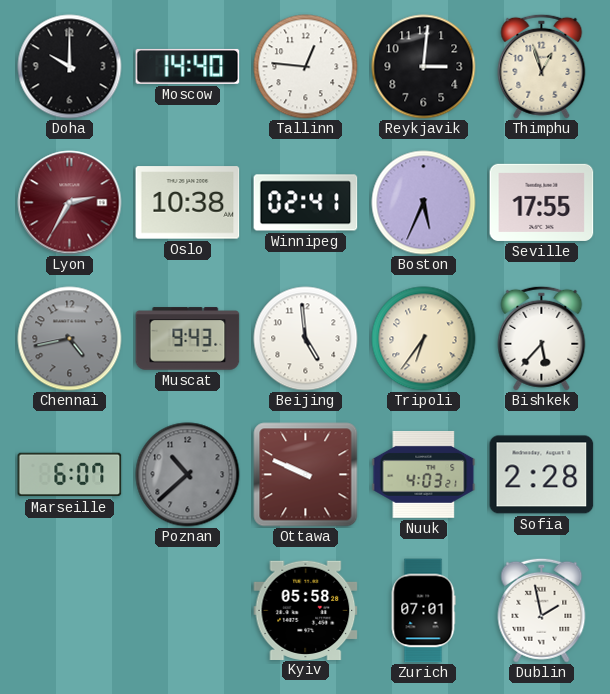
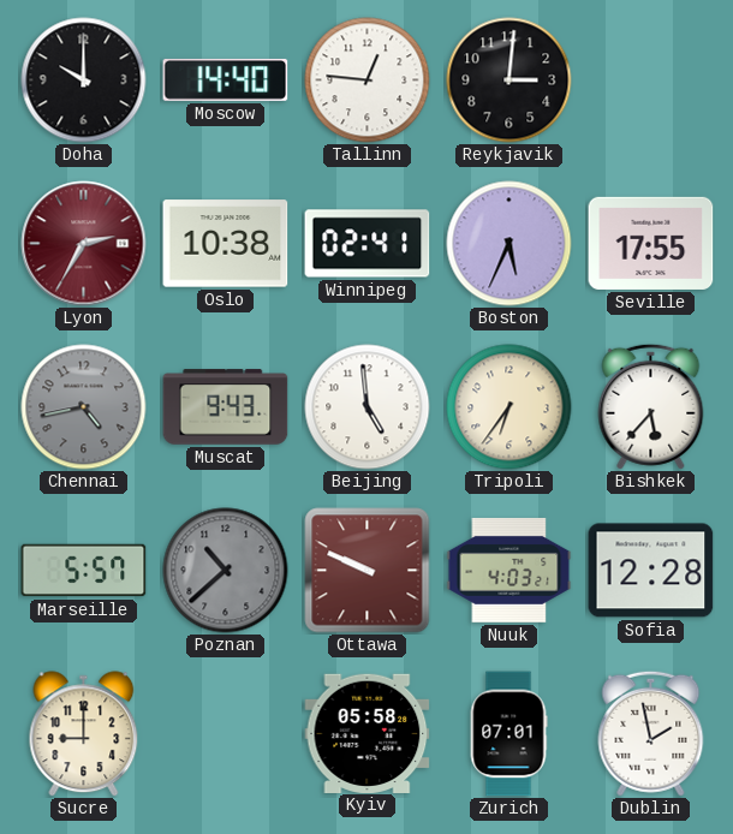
Thimphu: 12:57 -> none (542, 66)
Marseille: 6:07 -> 5:57 (84, 571)
Sofia: 2:28 -> 12:28 (651, 571)
Sucre: none -> 9:00 (84, 734)
